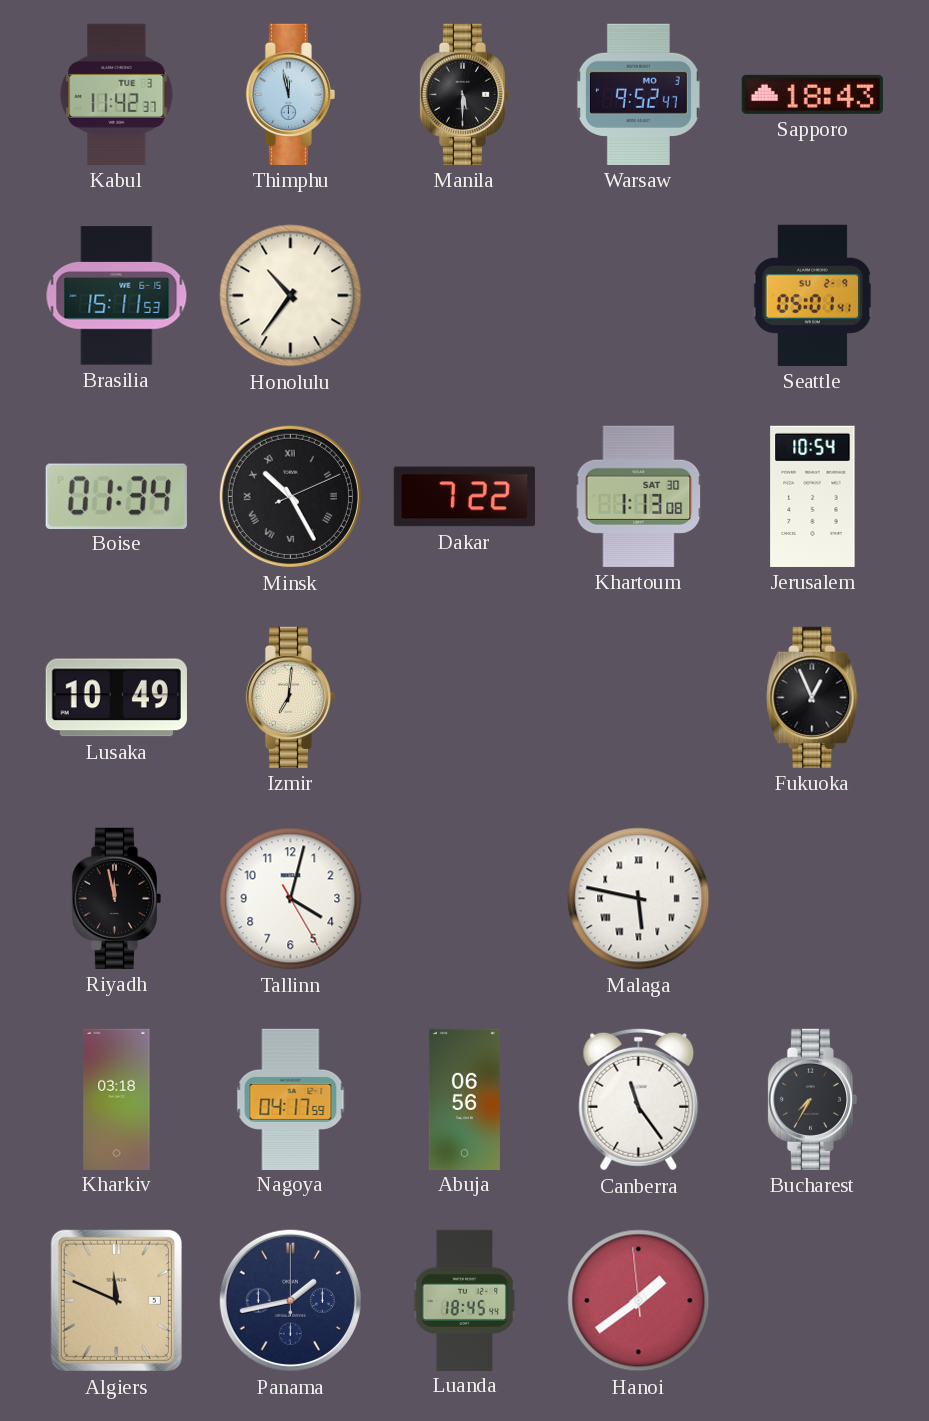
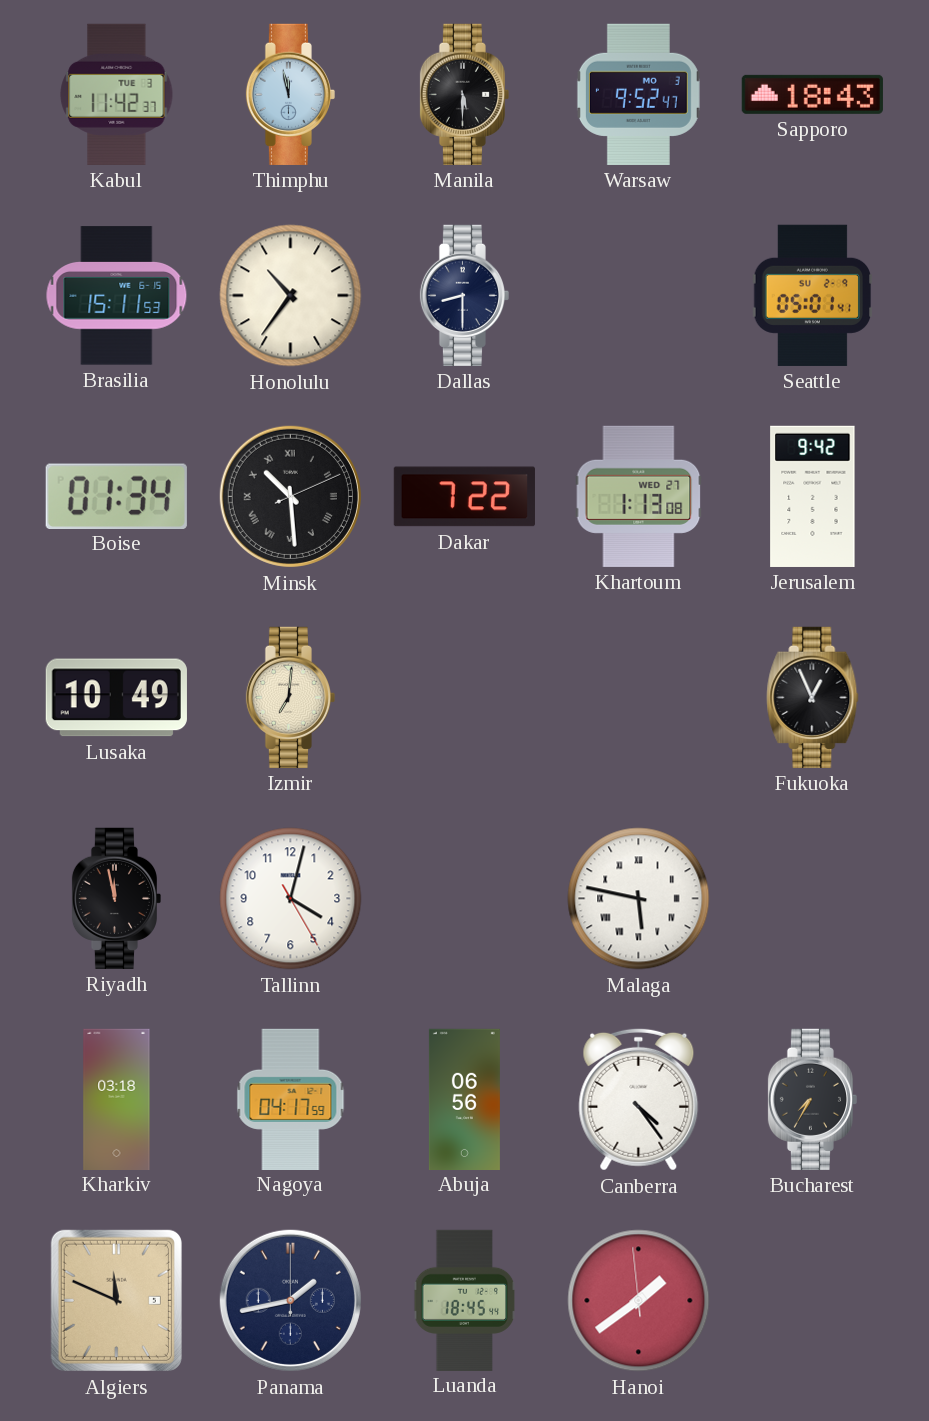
Dallas: none -> 8:30 (464, 295)
Minsk: 10:25 -> 10:29 (290, 496)
Khartoum date: SAT 30 -> WED 27 (639, 496)
Jerusalem: 10:54 -> 9:42 (813, 496)
Canberra: 11:24 -> 4:24 (639, 1099)
